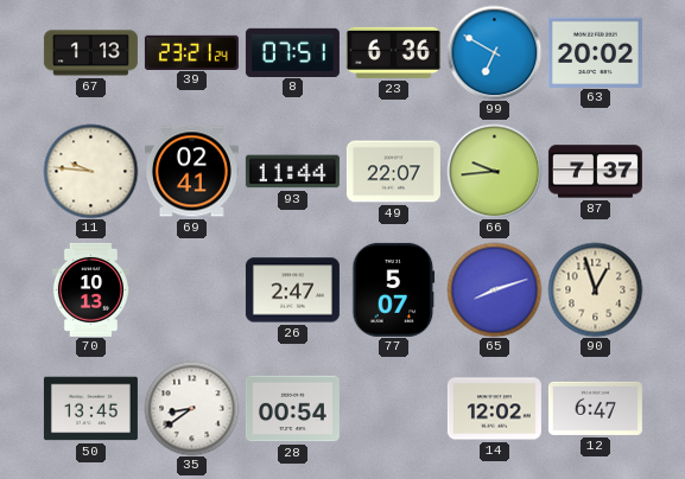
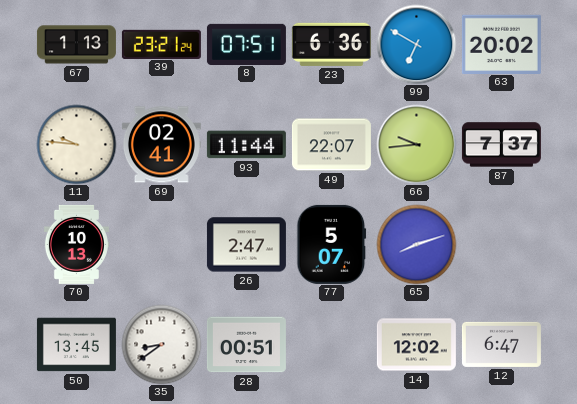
90: 12:57 -> none (595, 289)
28: 00:54 -> 00:51 (246, 345)
